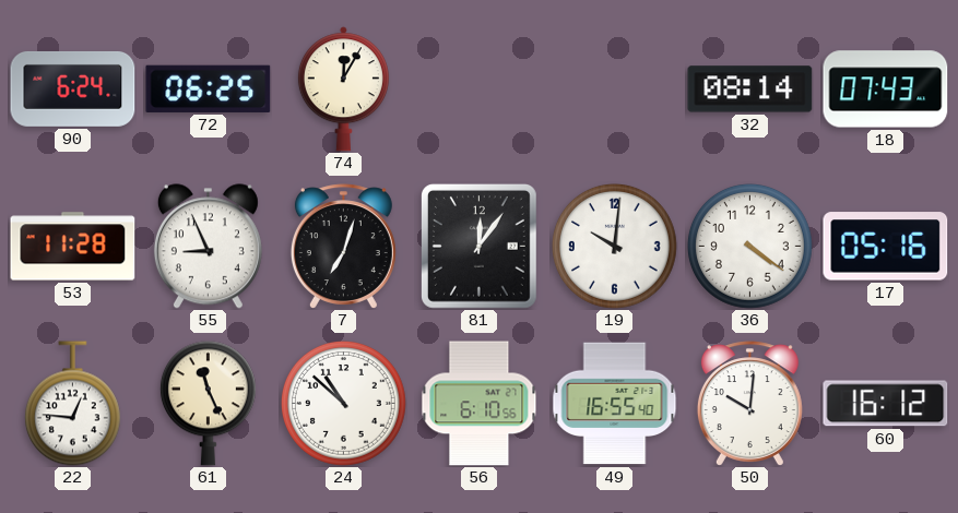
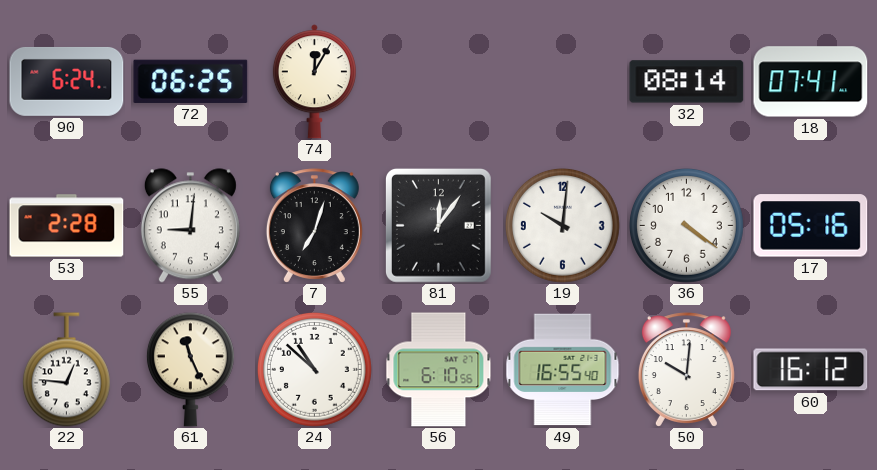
18: 07:43 -> 07:41 (811, 82)
53: 11:28 -> 2:28 (67, 226)
55: 8:56 -> 9:01 (190, 226)
